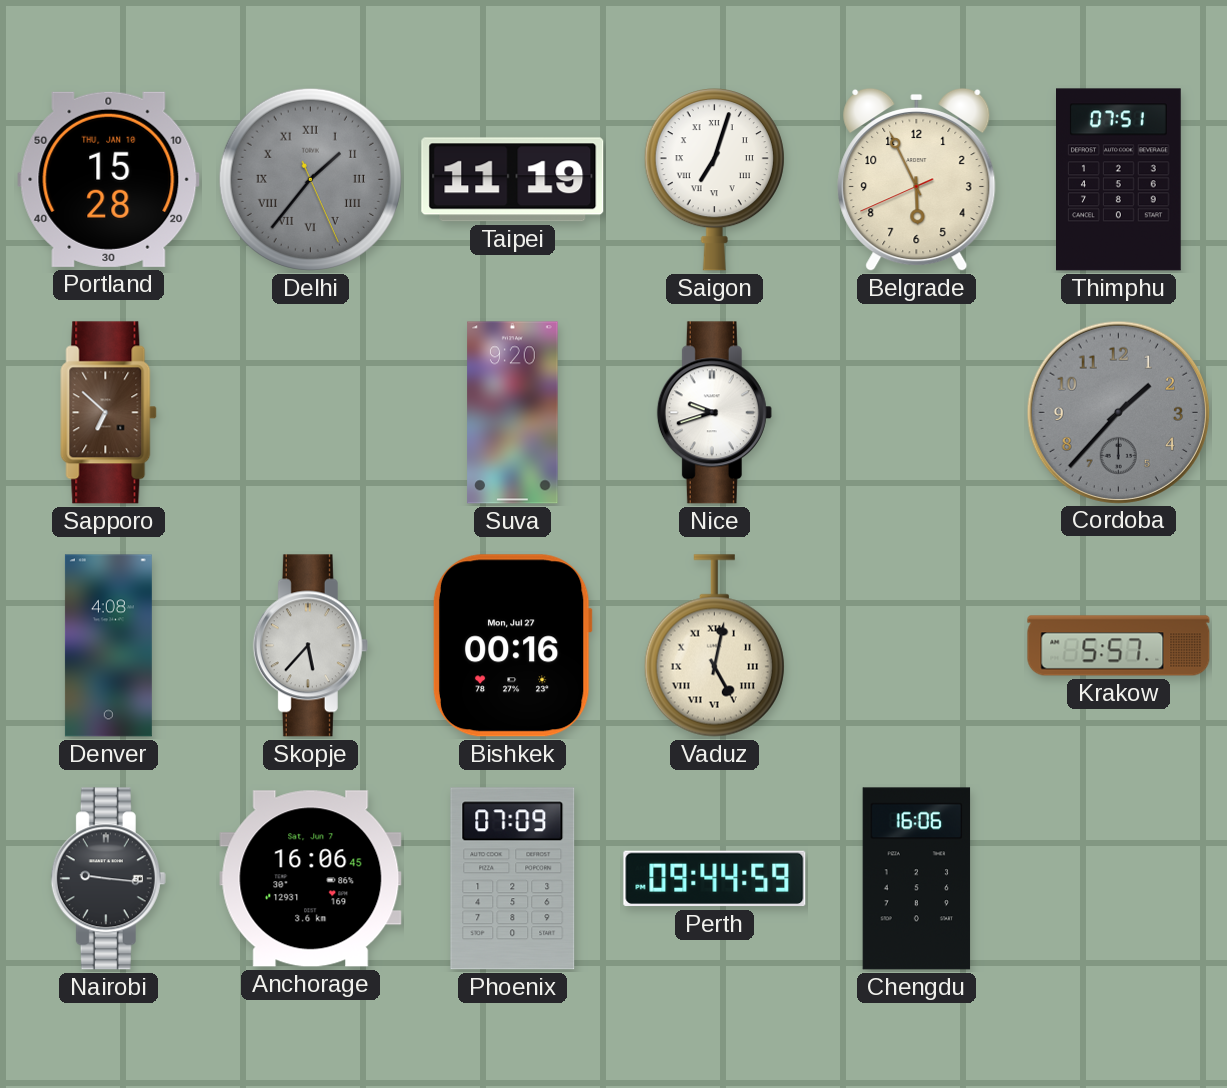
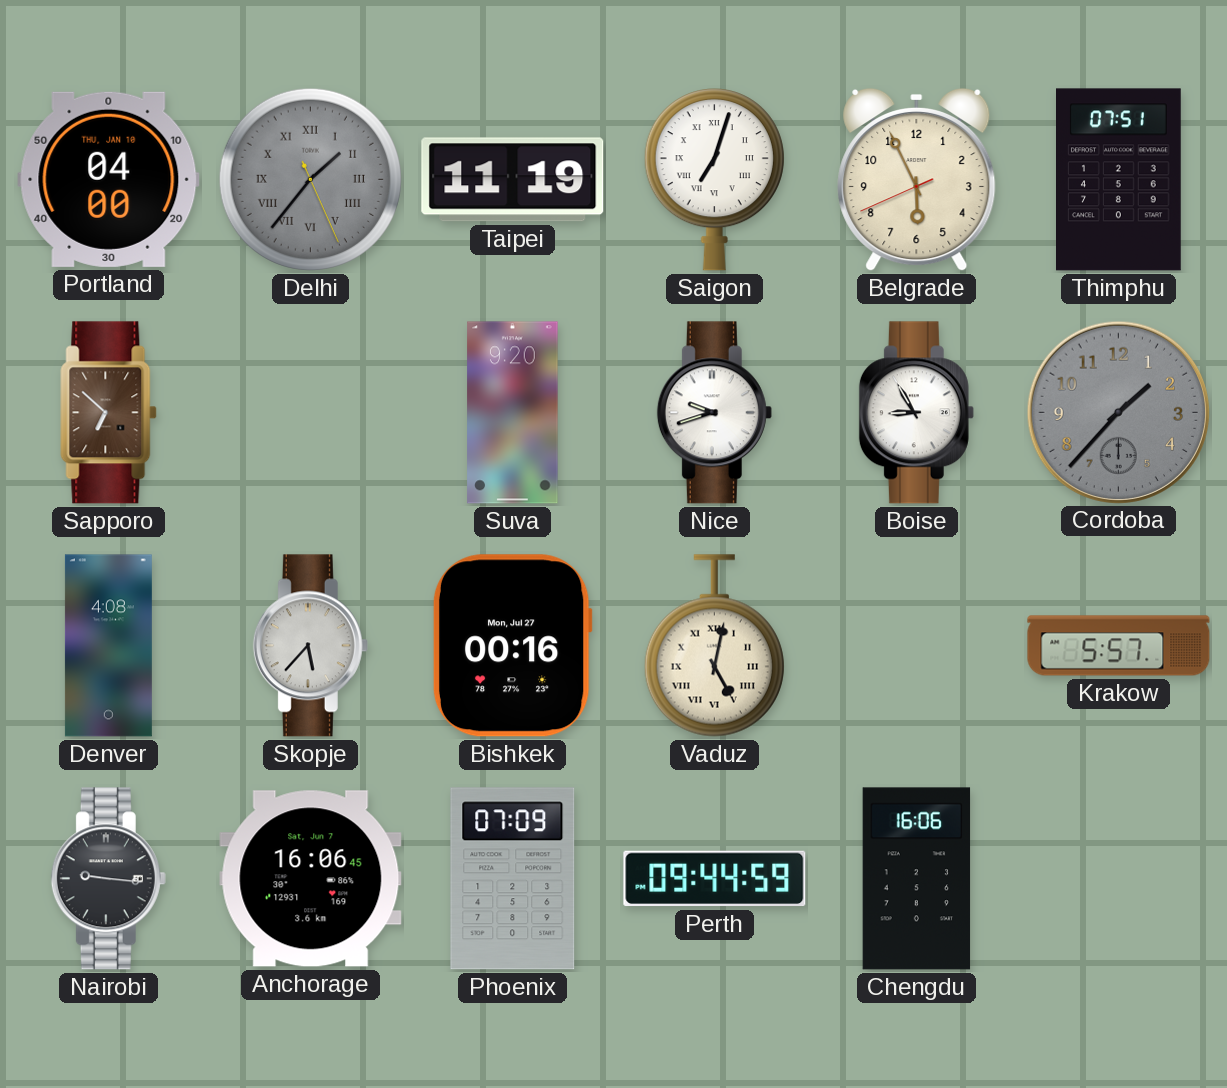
Portland: 15:28 -> 04:00 (109, 179)
Boise: none -> 8:55 (916, 413)
